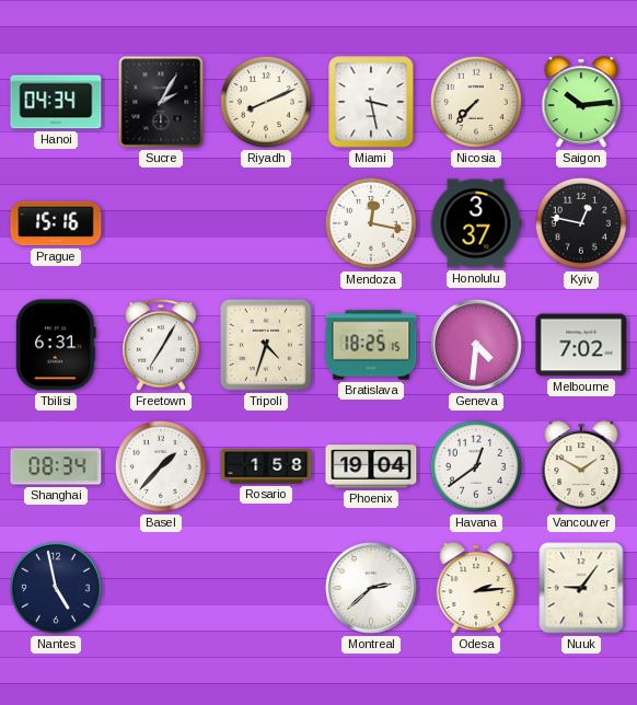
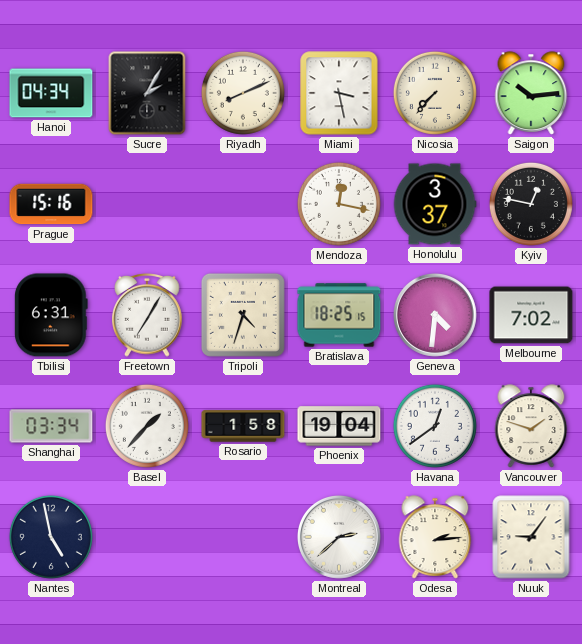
Shanghai: 08:34 -> 03:34 (51, 426)
Vancouver: 1:50 -> 1:48 (531, 426)
